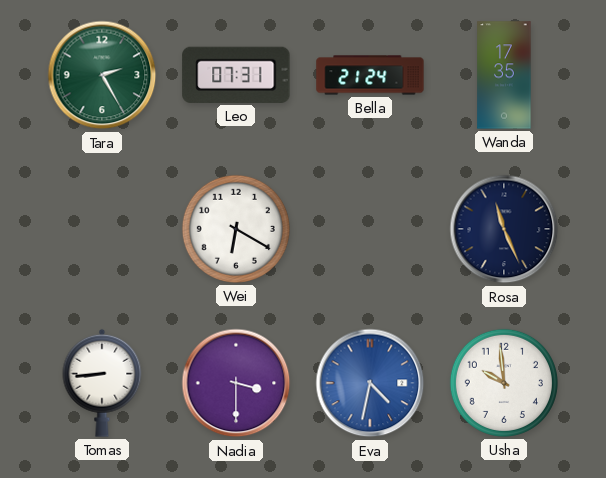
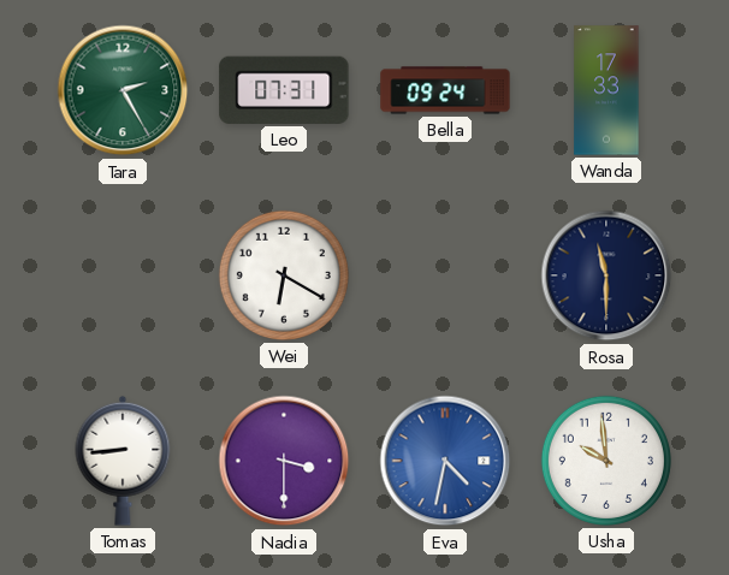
Bella: 21:24 -> 09:24 (445, 90)
Wanda: 17:35 -> 17:33 (606, 90)
Rosa: 11:26 -> 11:30 (606, 275)
